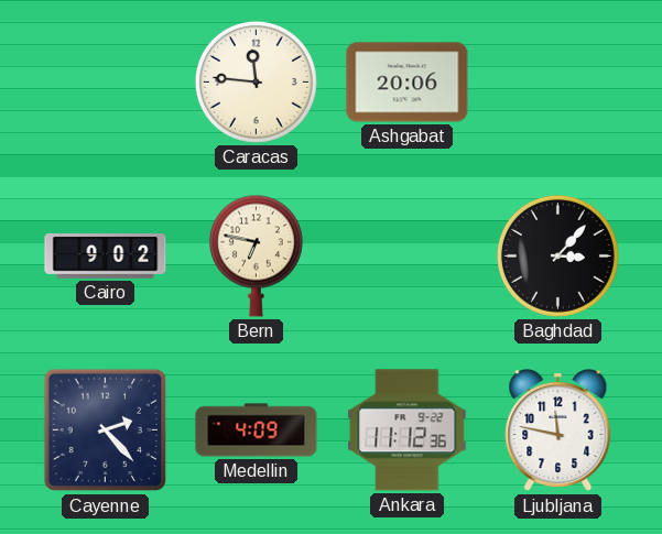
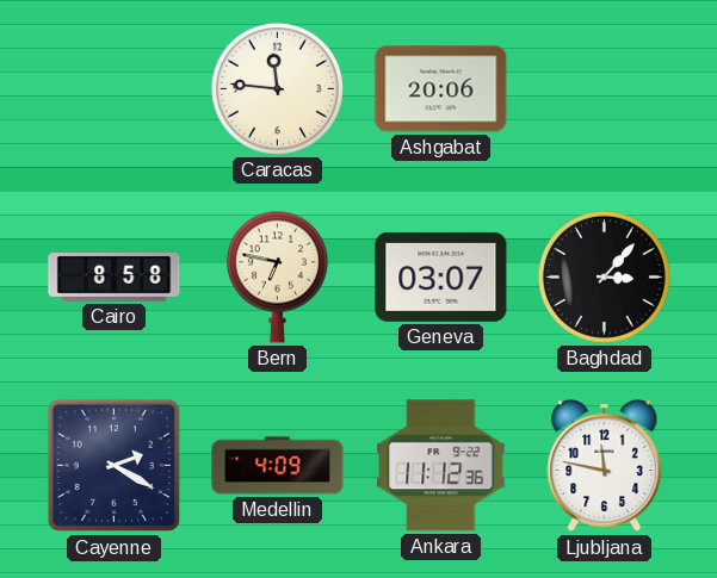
Cairo: 9:02 -> 8:58 (115, 278)
Geneva: none -> 03:07 (441, 276)
Cayenne: 2:23 -> 2:20 (115, 466)
